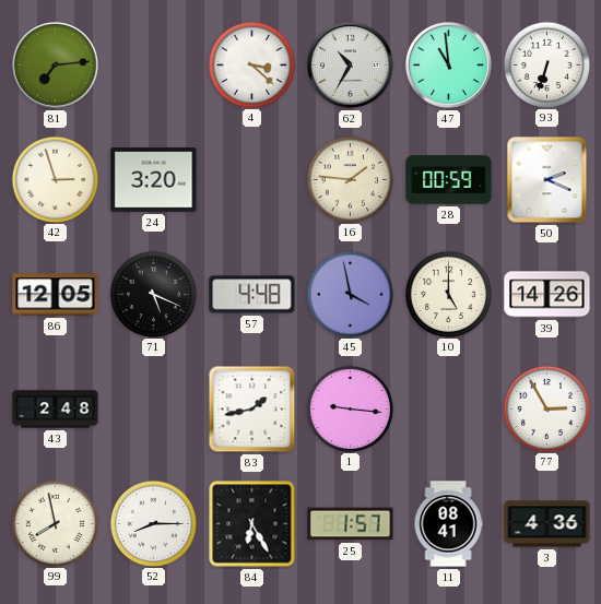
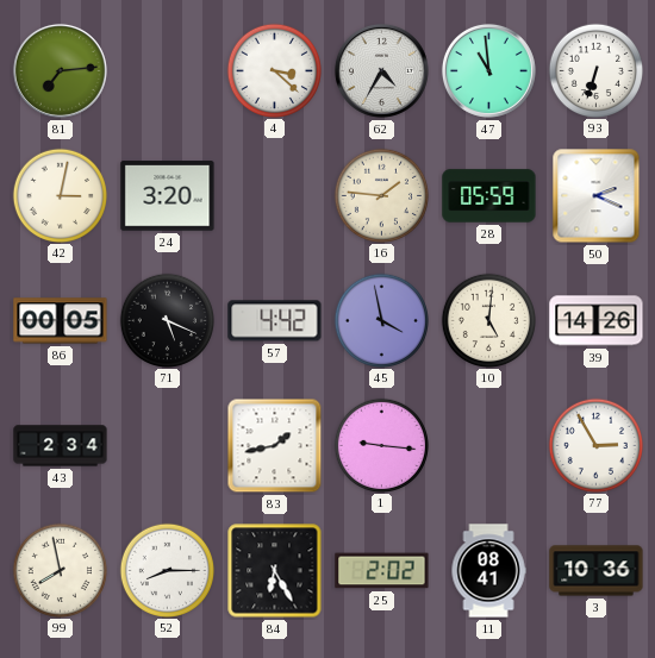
62: 10:35 -> 4:35 (381, 70)
42: 2:57 -> 3:02 (60, 195)
28: 00:59 -> 05:59 (489, 196)
86: 12:05 -> 00:05 (61, 321)
57: 4:48 -> 4:42 (275, 321)
10: 5:00 -> 5:01 (488, 320)
43: 2:48 -> 2:34 (61, 446)
25: 1:57 -> 2:02 (382, 571)
3: 4:36 -> 10:36 (597, 571)
